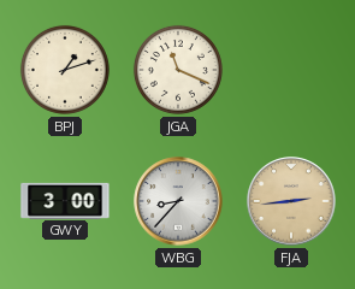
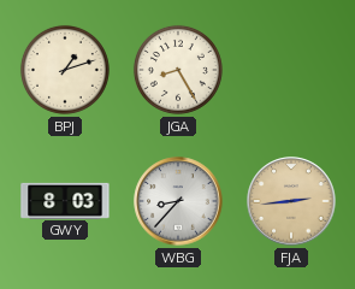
JGA: 11:19 -> 8:25 (178, 70)
GWY: 3:00 -> 8:03 (65, 200)
